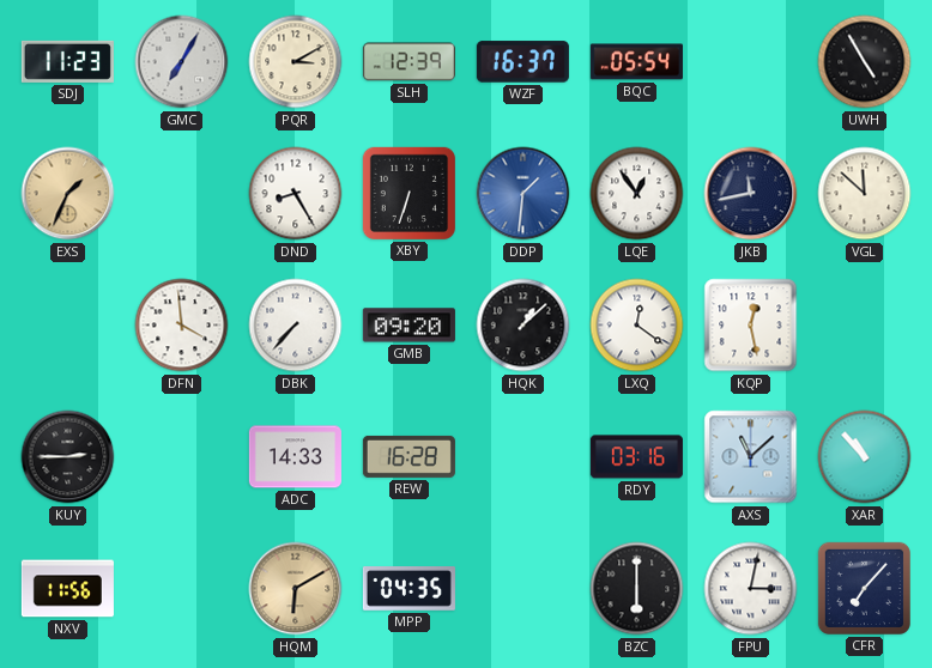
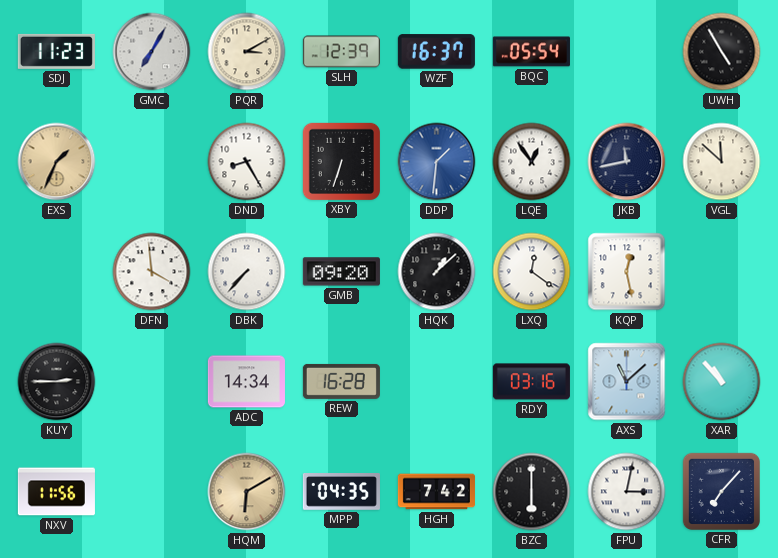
ADC: 14:33 -> 14:34 (246, 382)
HGH: none -> 7:42 (436, 492)
